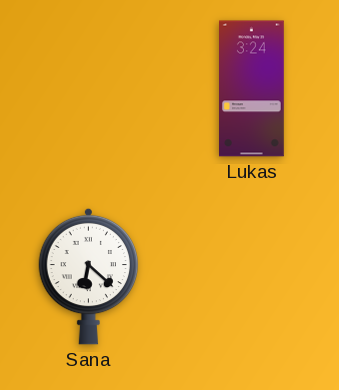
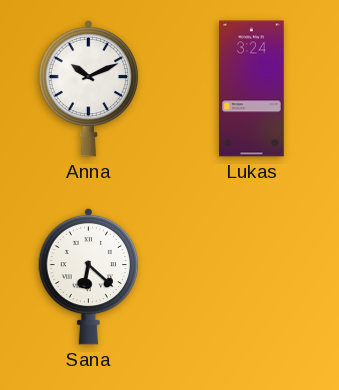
Anna: none -> 10:11 (89, 88)
